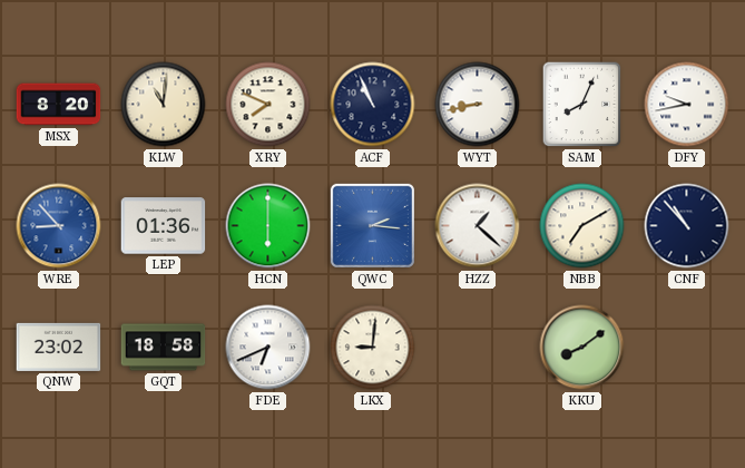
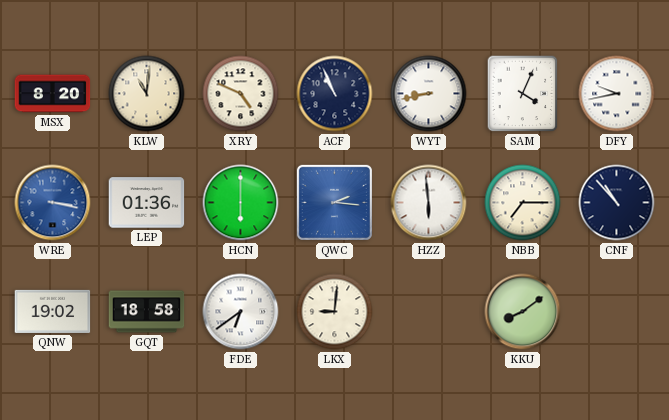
XRY: 7:49 -> 4:49 (241, 94)
SAM: 8:04 -> 4:04 (523, 94)
WRE: 8:53 -> 3:17 (53, 203)
HZZ: 1:22 -> 5:59 (429, 203)
NBB: 7:10 -> 7:15 (523, 203)
QNW: 23:02 -> 19:02 (53, 311)
FDE: 6:41 -> 6:39 (241, 312)
